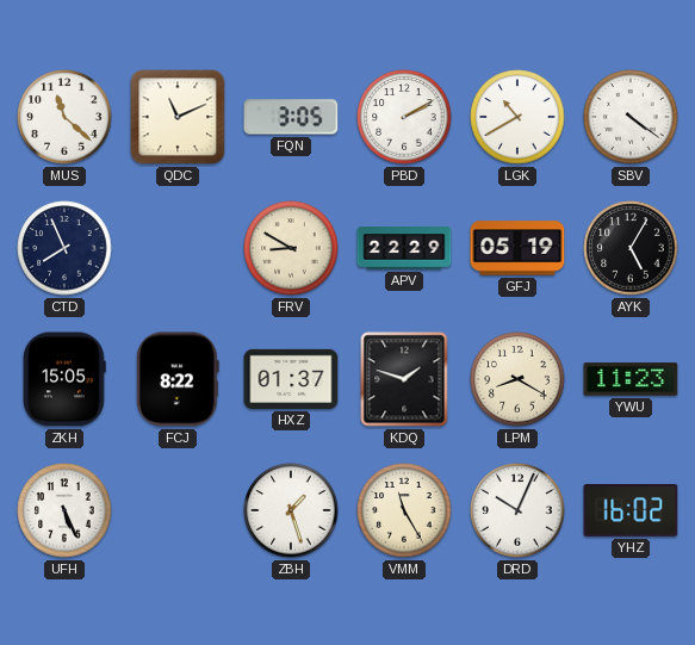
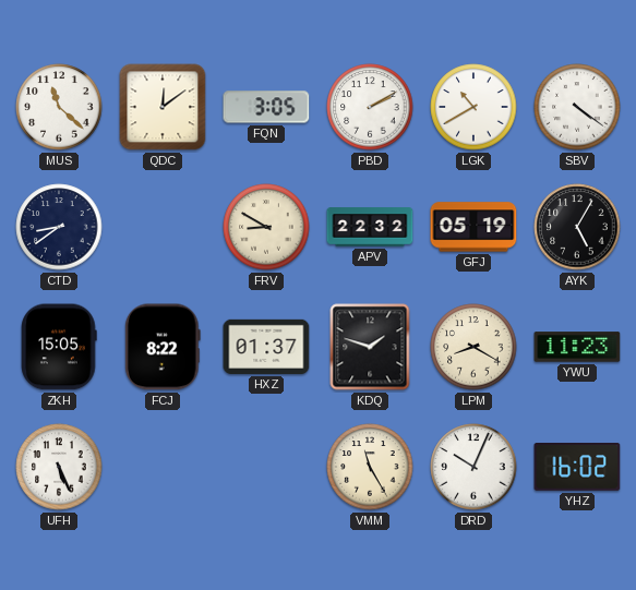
QDC: 11:11 -> 12:09 (163, 107)
CTD: 7:56 -> 8:39 (59, 227)
APV: 22:29 -> 22:32 (370, 227)
ZBH: 1:27 -> none (291, 510)
